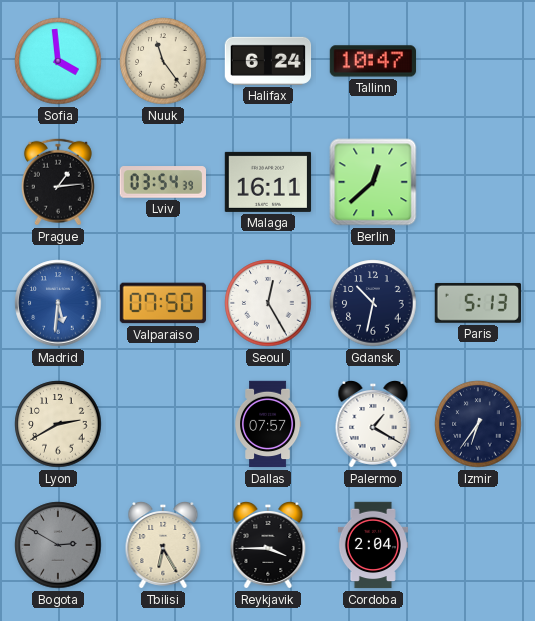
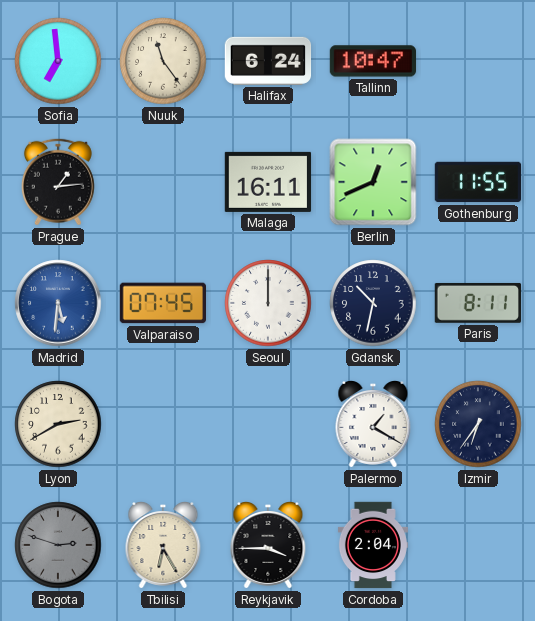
Sofia: 3:59 -> 6:59 (58, 61)
Lviv: 03:54 -> none (163, 182)
Berlin: 12:38 -> 12:41 (373, 182)
Gothenburg: none -> 11:55 (478, 182)
Valparaiso: 07:50 -> 07:45 (163, 303)
Seoul: 12:25 -> 12:00 (268, 303)
Paris: 5:13 -> 8:11 (477, 303)
Dallas: 07:57 -> none (269, 424)
Bogota: 2:50 -> 2:48 (58, 545)
